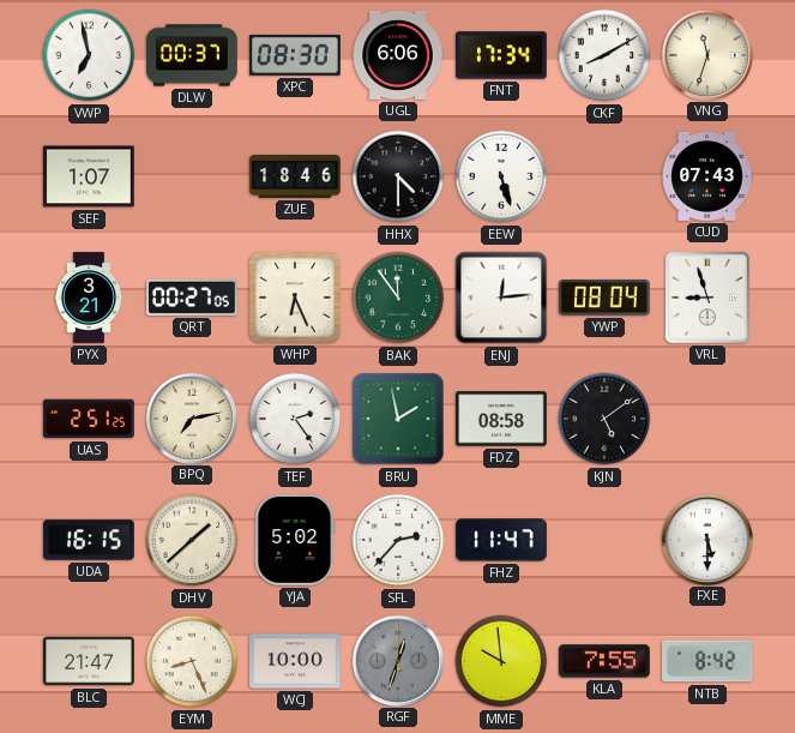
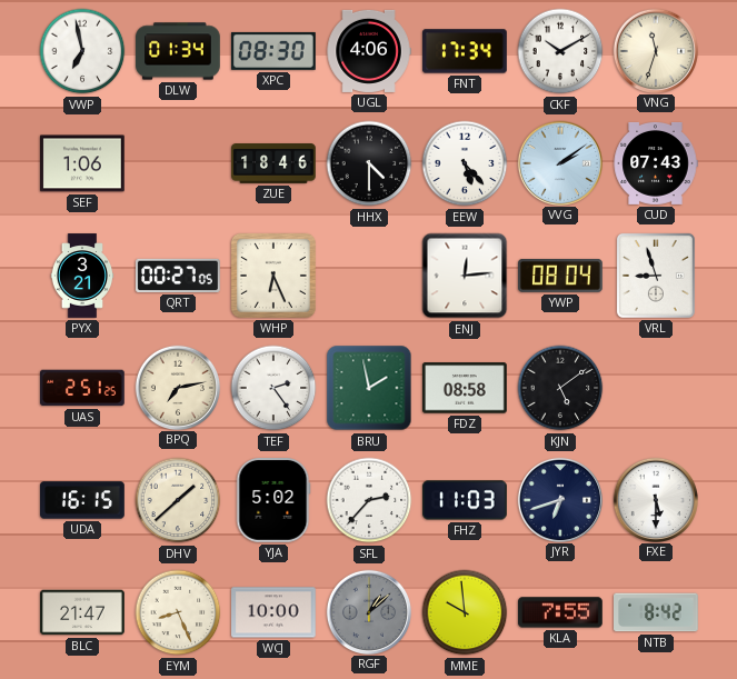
DLW: 00:37 -> 01:34 (178, 51)
UGL: 6:06 -> 4:06 (369, 51)
CKF: 8:10 -> 10:10 (560, 51)
SEF: 1:07 -> 1:06 (82, 163)
EEW: 5:27 -> 5:23 (465, 163)
VVG: none -> 2:09 (559, 162)
BAK: 11:54 -> none (398, 298)
FHZ: 11:47 -> 11:03 (465, 500)
JYR: none -> 6:42 (559, 499)
RGF: 12:33 -> 1:08 (368, 611)
